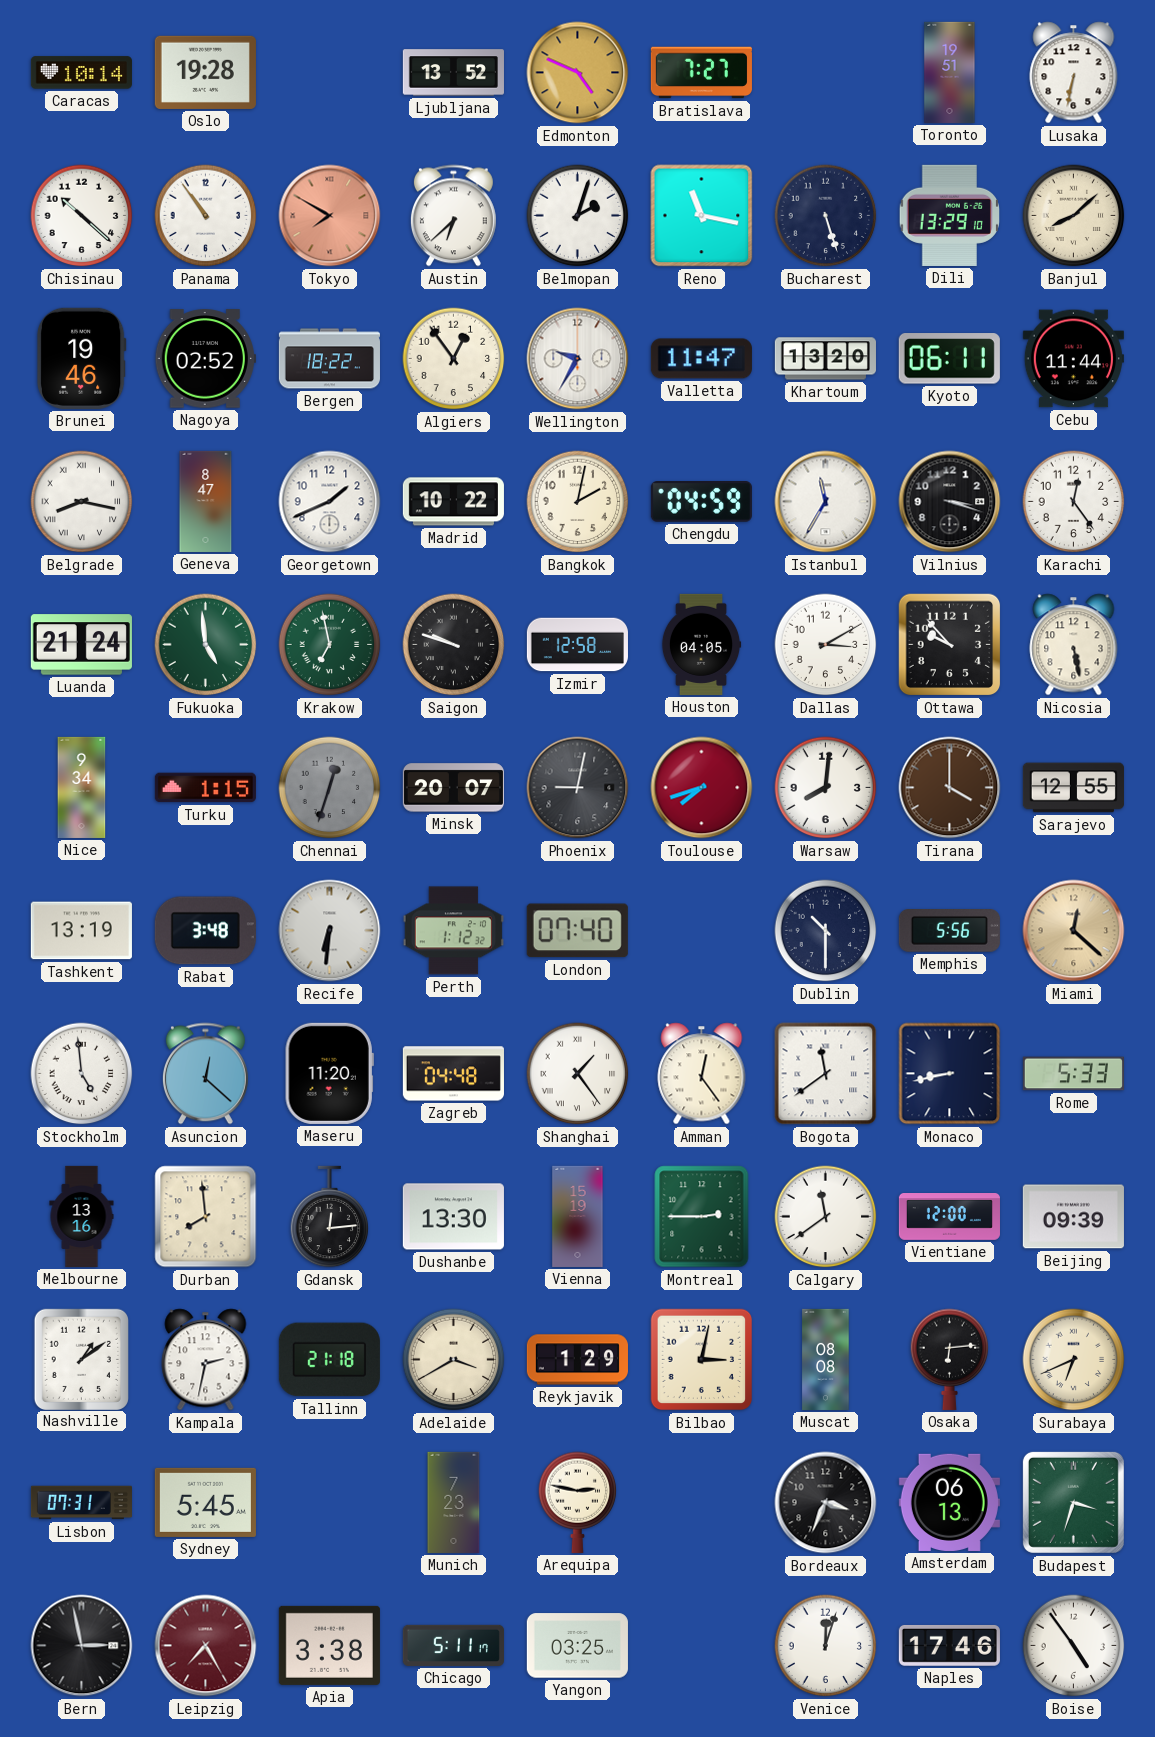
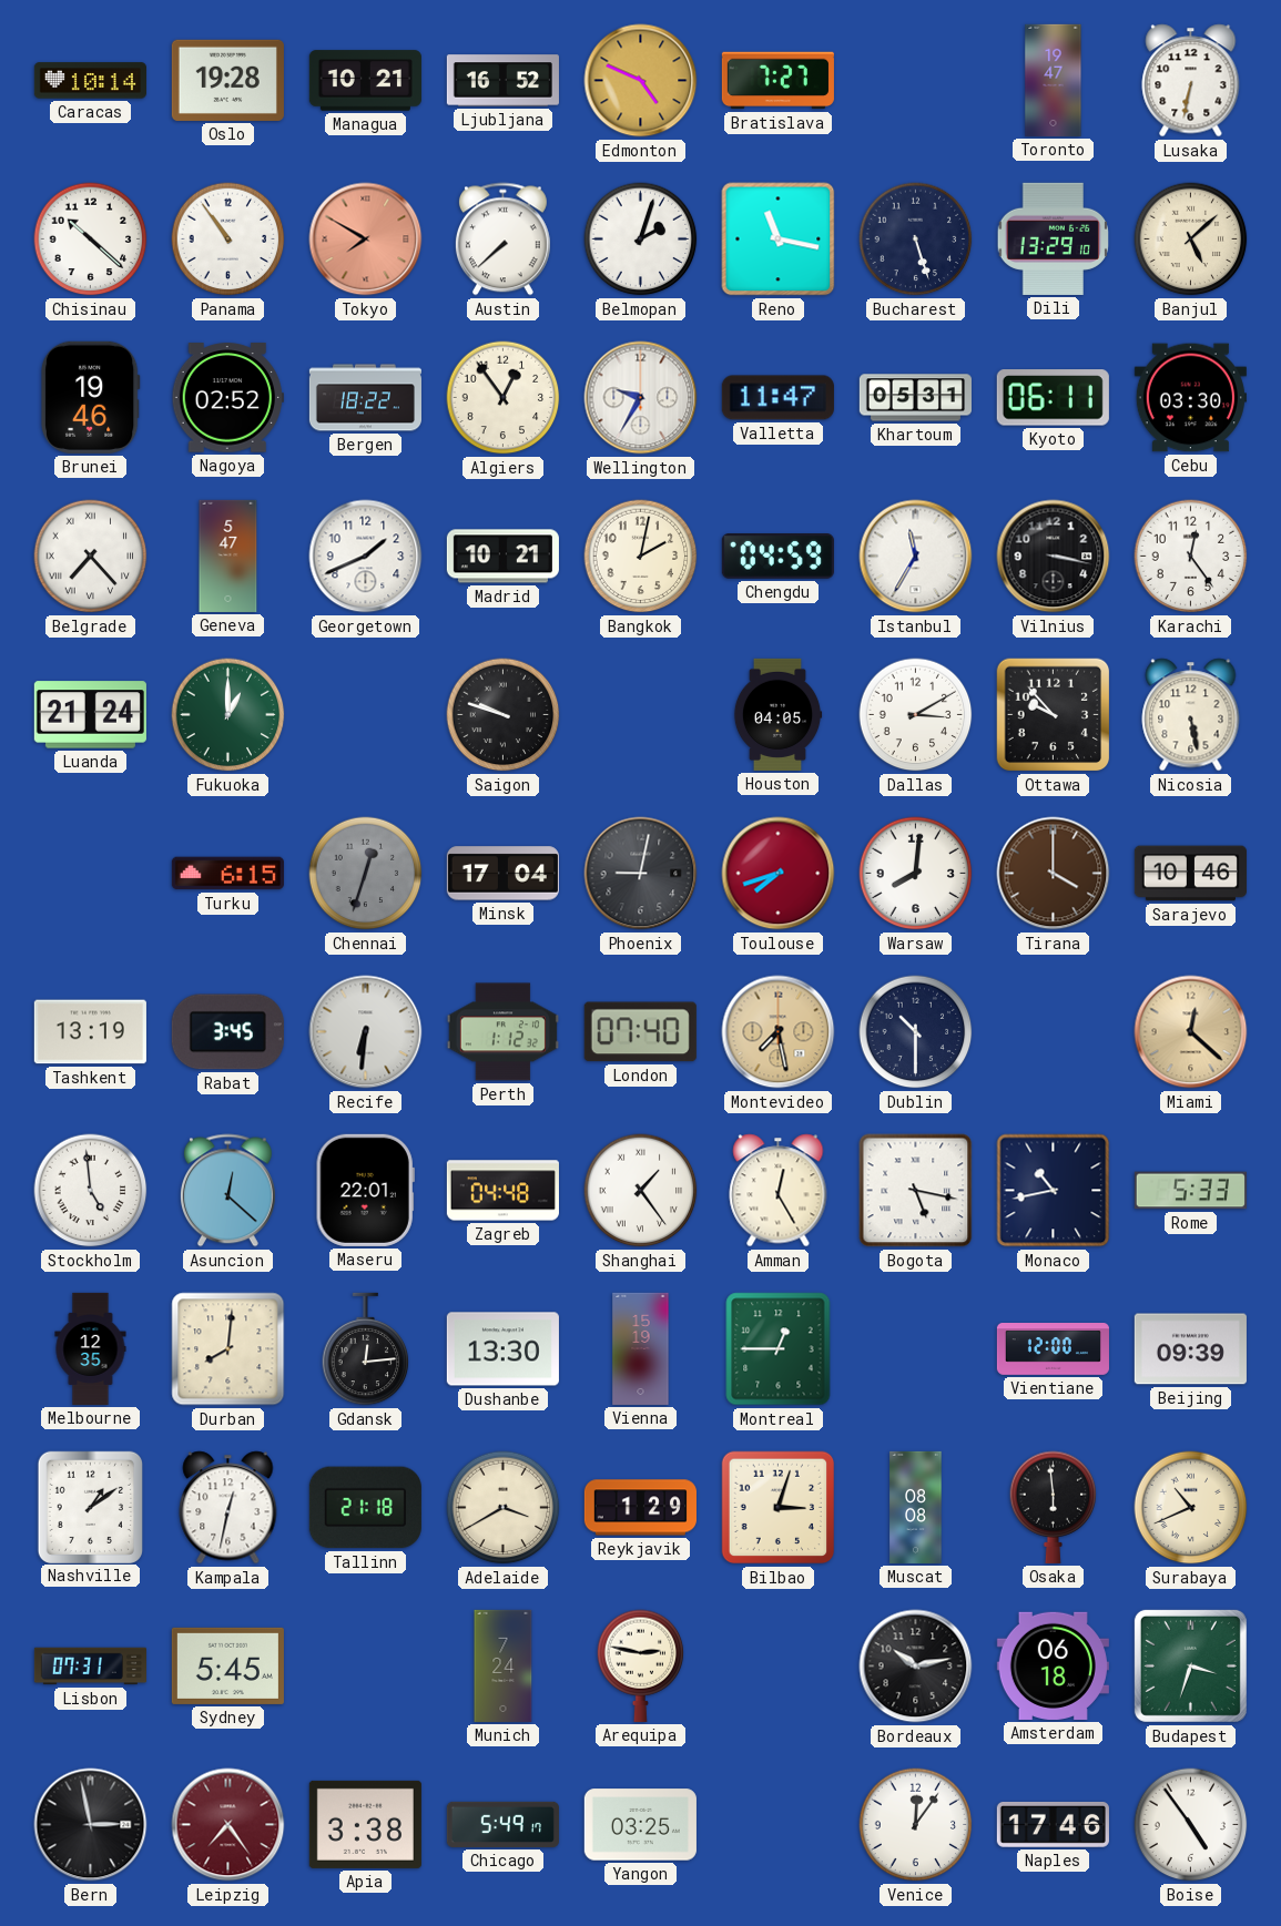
Managua: none -> 10:21 (365, 81)
Ljubljana: 13:52 -> 16:52 (502, 81)
Toronto: 19:51 -> 19:47 (1054, 80)
Austin: 6:38 -> 7:38 (502, 240)
Banjul: 8:08 -> 5:08 (1191, 240)
Khartoum: 13:20 -> 05:31 (915, 398)
Cebu: 11:44 -> 03:30 (1190, 398)
Belgrade: 8:17 -> 7:23 (91, 557)
Geneva: 8:47 -> 5:47 (228, 556)
Madrid: 10:22 -> 10:21 (502, 557)
Vilnius: 3:18 -> 3:17 (1054, 557)
Fukuoka: 4:59 -> 1:00 (228, 715)
Krakow: 6:58 -> none (330, 645)
Izmir: 12:58 -> none (577, 645)
Nice: 9:34 -> none (82, 787)
Turku: 1:15 -> 6:15 (227, 874)
Minsk: 20:07 -> 17:04 (502, 874)
Sarajevo: 12:55 -> 10:46 (1190, 874)
Rabat: 3:48 -> 3:45 (227, 1032)
Montevideo: none -> 7:28 (779, 1032)
Memphis: 5:56 -> none (949, 931)
Maseru: 11:20 -> 22:01 (365, 1190)
Amman: 12:24 -> 12:25 (779, 1191)
Bogota: 11:39 -> 5:17 (916, 1191)
Monaco: 8:43 -> 10:43 (1054, 1191)
Melbourne: 13:16 -> 12:35 (91, 1348)
Durban: 7:59 -> 8:01 (228, 1349)
Montreal: 2:45 -> 12:45 (779, 1349)
Calgary: 11:39 -> none (826, 1217)
Kampala: 2:32 -> 12:32 (228, 1508)
Bilbao: 3:02 -> 3:03 (779, 1508)
Osaka: 6:14 -> 5:59 (1054, 1507)
Surabaya: 6:41 -> 10:41 (1191, 1508)
Munich: 7:23 -> 7:24 (504, 1665)
Bordeaux: 3:34 -> 10:13 (916, 1667)
Amsterdam: 06:13 -> 06:18 (1053, 1665)
Leipzig: 7:25 -> 7:24 (228, 1825)
Chicago: 5:11 -> 5:49 (502, 1824)
Venice: 12:03 -> 12:06 (916, 1825)
